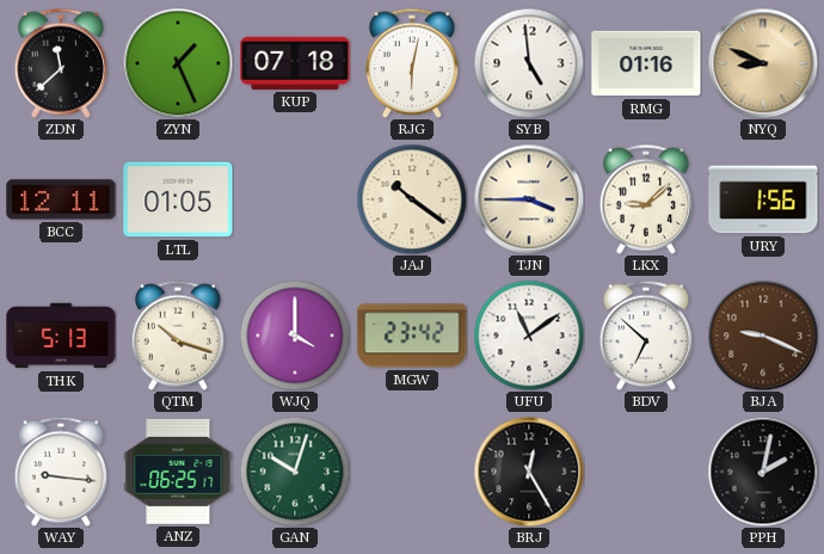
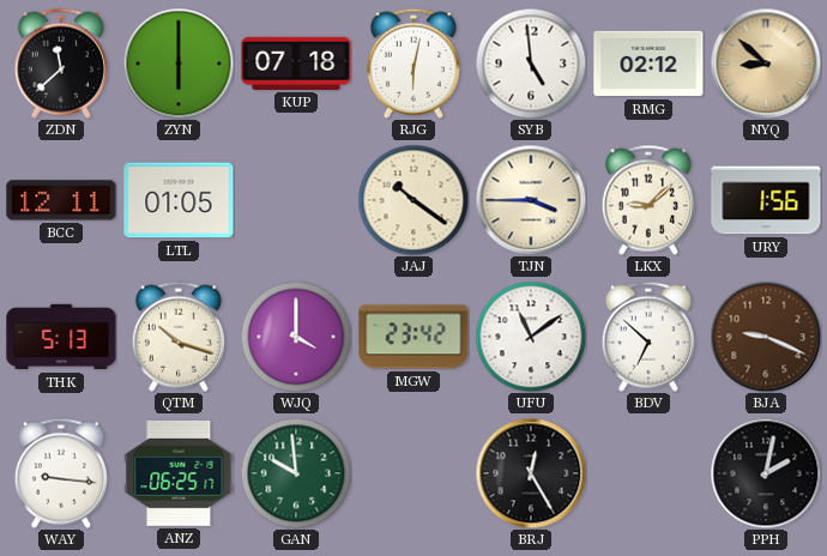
ZYN: 1:26 -> 6:00 (179, 64)
RMG: 01:16 -> 02:12 (648, 64)
NYQ: 8:49 -> 8:52 (766, 64)
GAN: 10:03 -> 9:59 (296, 473)
